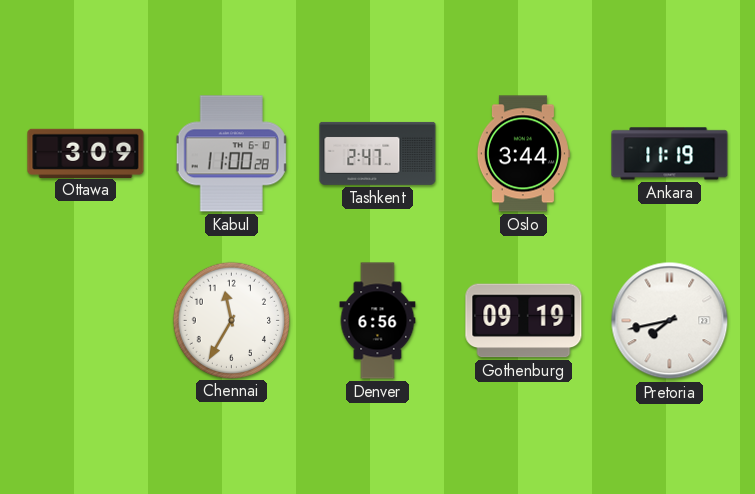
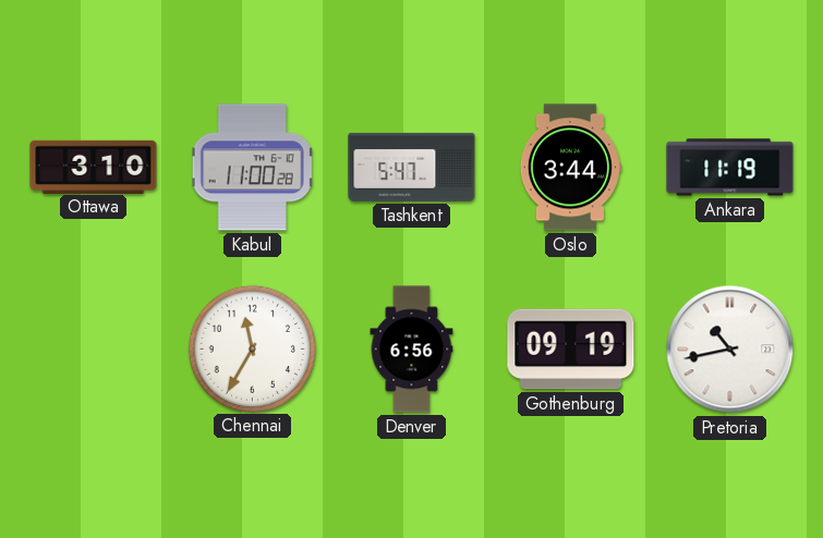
Ottawa: 3:09 -> 3:10 (94, 167)
Tashkent: 2:47 -> 5:47 (412, 167)
Pretoria: 7:43 -> 10:43 (730, 350)
